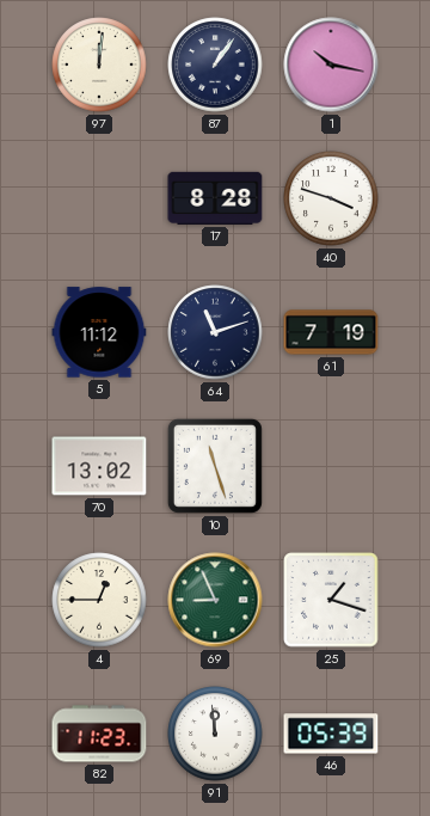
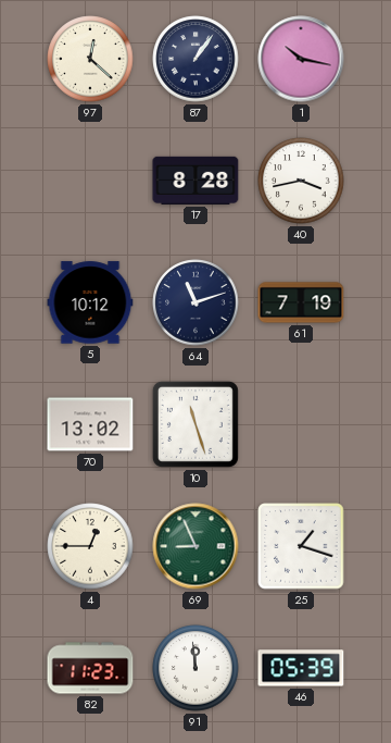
97: 12:01 -> 12:22 (90, 59)
40: 3:48 -> 3:43 (301, 181)
5: 11:12 -> 10:12 (90, 302)
